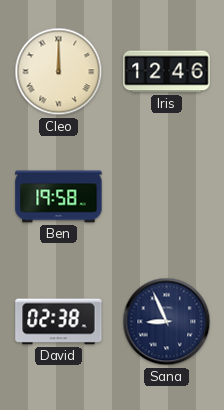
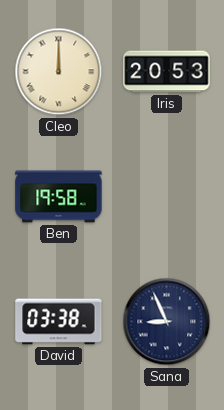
Iris: 12:46 -> 20:53 (167, 72)
David: 02:38 -> 03:38 (59, 322)
